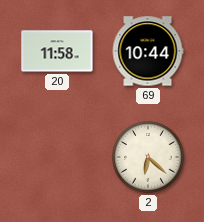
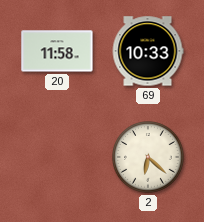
69: 10:44 -> 10:33 (148, 51)
